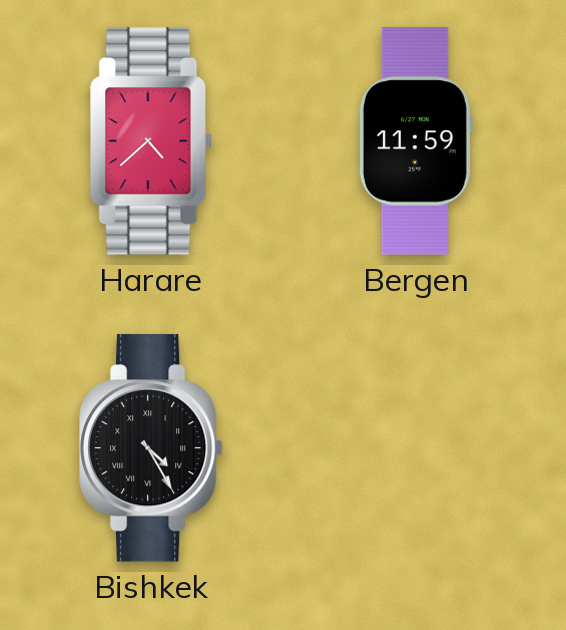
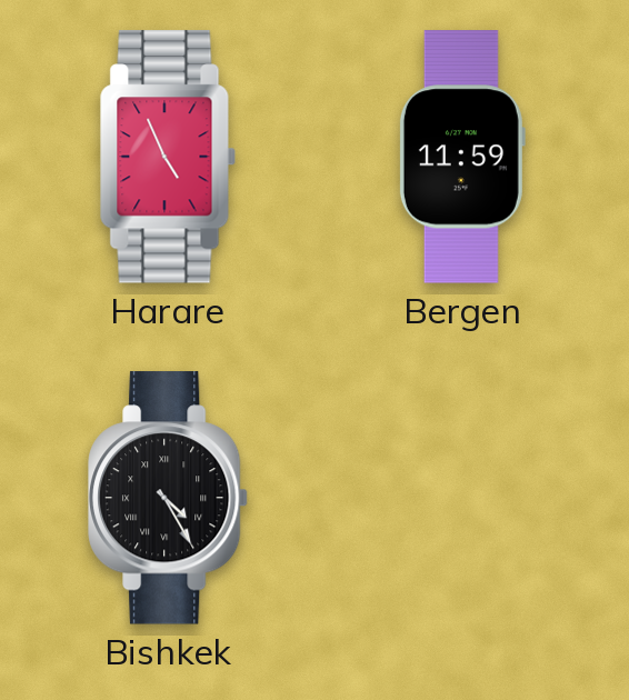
Harare: 4:38 -> 4:56 (168, 157)
